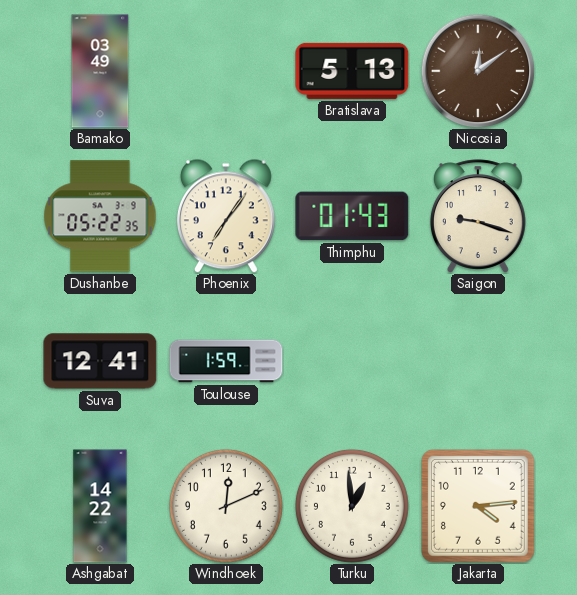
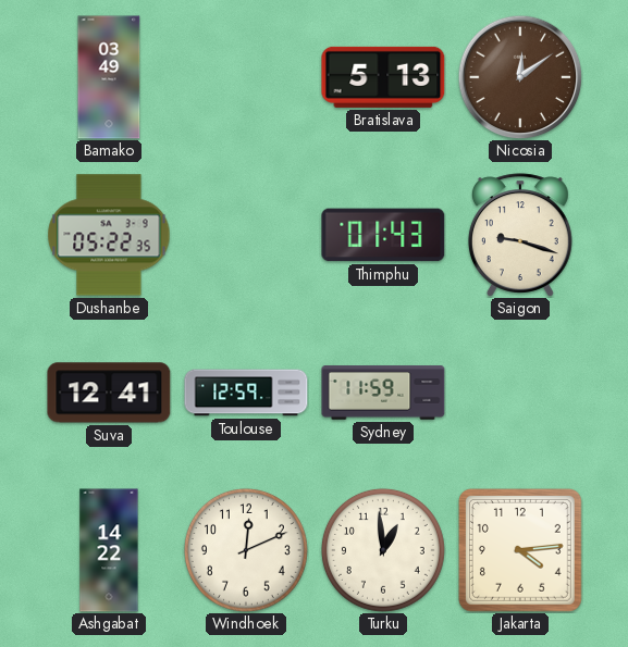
Phoenix: 7:06 -> none (226, 216)
Toulouse: 1:59 -> 12:59 (246, 393)
Sydney: none -> 11:59 (383, 393)
